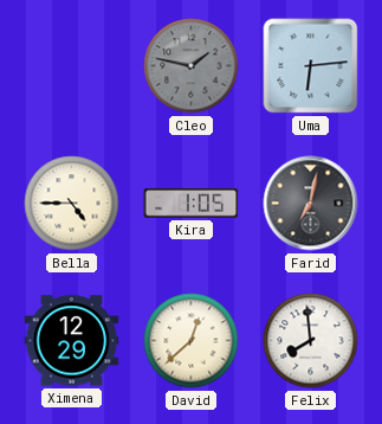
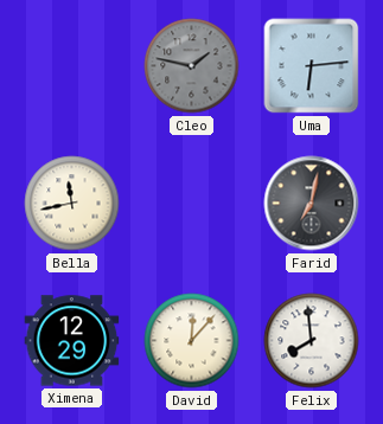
Bella: 4:45 -> 11:43 (72, 204)
Kira: 1:05 -> none (192, 204)
David: 12:38 -> 12:07 (192, 341)
